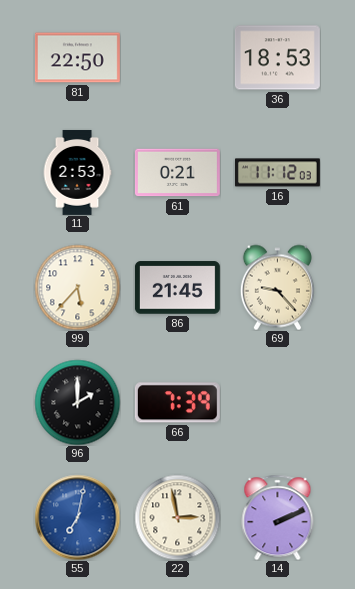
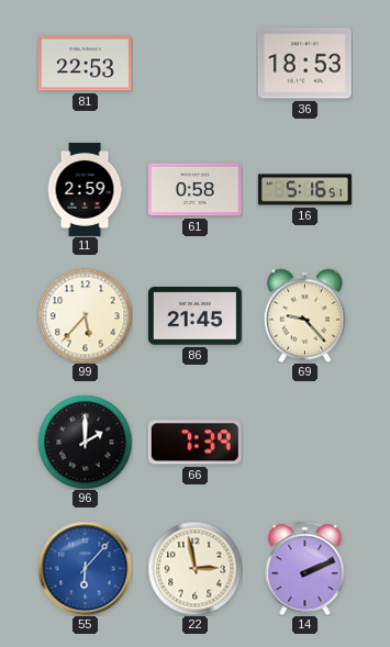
81: 22:50 -> 22:53 (85, 64)
11: 2:53 -> 2:59 (85, 189)
61: 0:21 -> 0:58 (194, 190)
16: 11:12 -> 5:16 (304, 190)
55: 7:02 -> 6:07 (85, 568)
